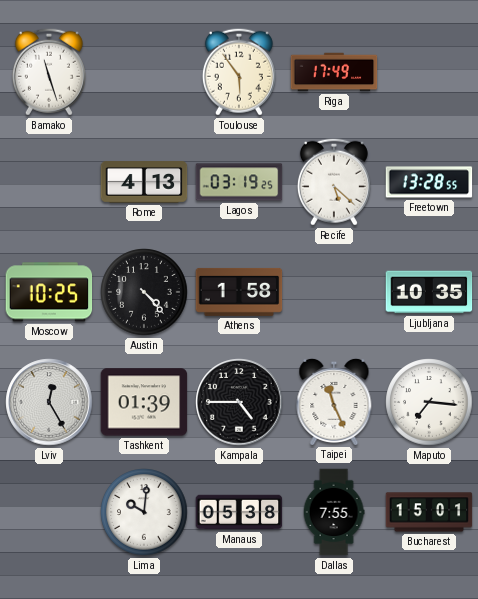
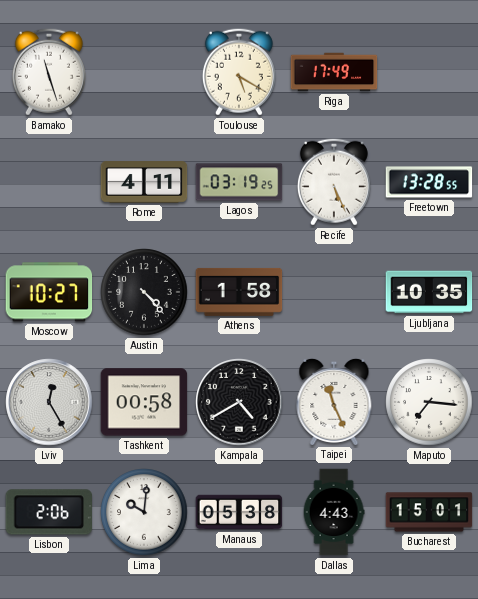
Toulouse: 5:54 -> 5:20 (239, 72)
Rome: 4:13 -> 4:11 (144, 182)
Recife: 5:22 -> 5:26 (334, 182)
Moscow: 10:25 -> 10:27 (49, 292)
Tashkent: 01:39 -> 00:58 (144, 402)
Kampala: 4:45 -> 4:40 (239, 402)
Lisbon: none -> 2:06 (49, 512)
Dallas: 7:55 -> 4:43 (334, 512)
